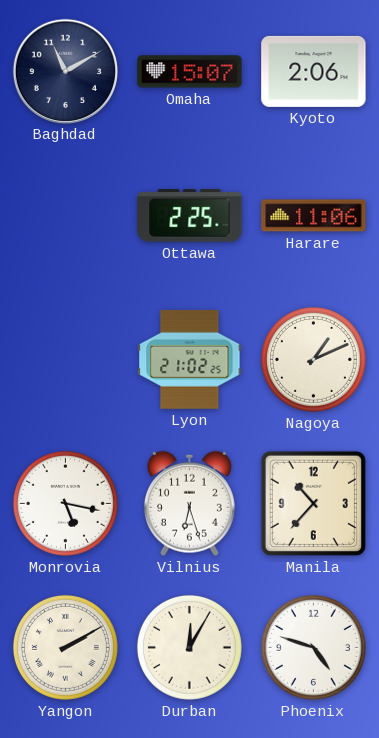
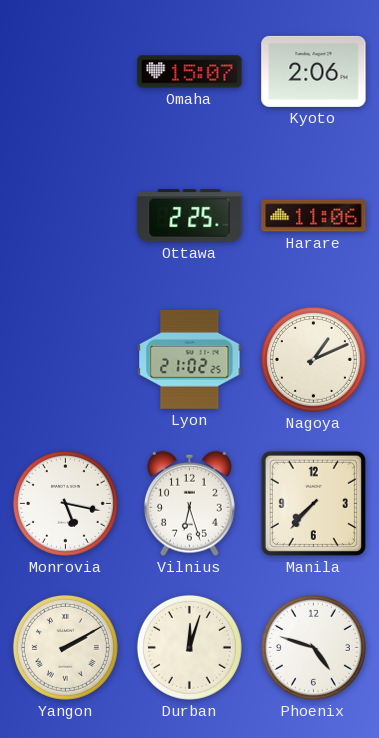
Baghdad: 11:10 -> none (65, 71)
Manila: 10:37 -> 7:37 (313, 503)
Durban: 12:05 -> 12:03 (189, 647)
